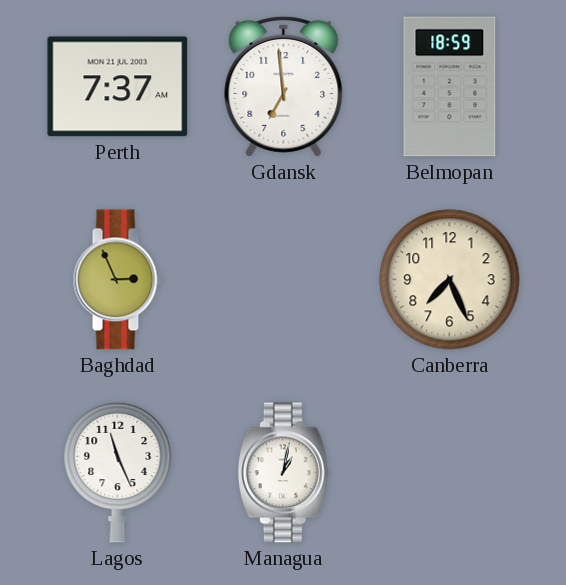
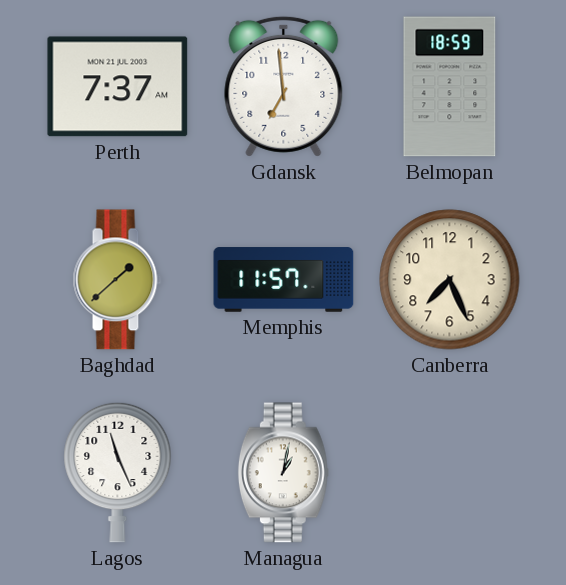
Baghdad: 2:56 -> 1:38 (117, 280)
Memphis: none -> 11:57 (284, 280)
